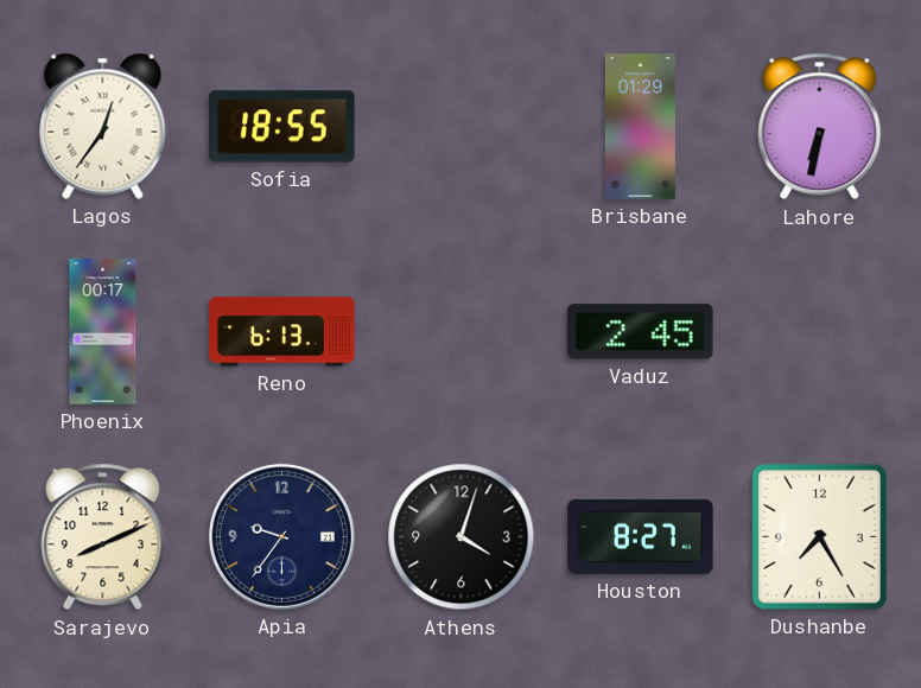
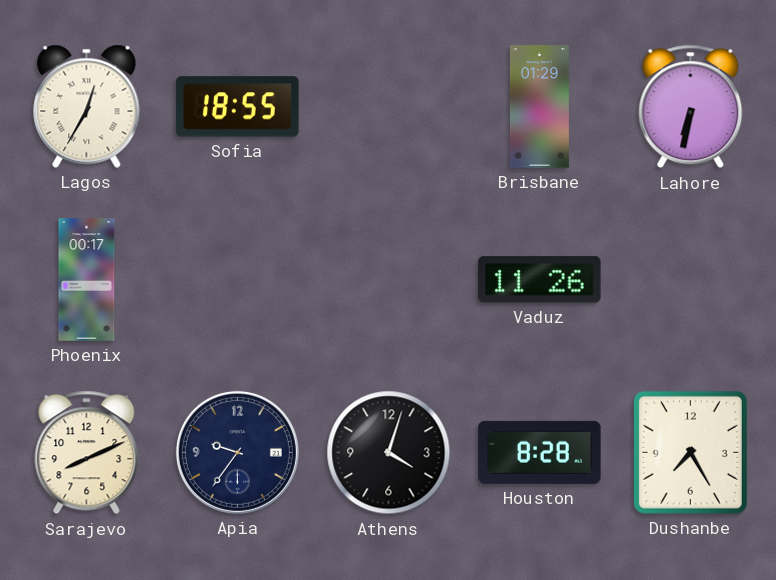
Lagos: 12:36 -> 12:35 (87, 106)
Reno: 6:13 -> none (282, 332)
Vaduz: 2:45 -> 11:26 (540, 280)
Houston: 8:27 -> 8:28 (540, 452)
